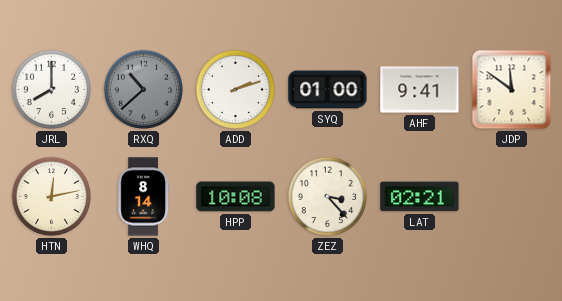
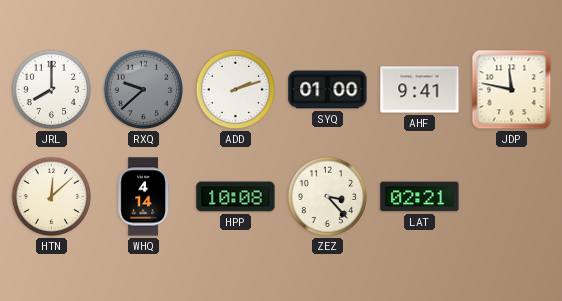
RXQ: 10:38 -> 9:38 (144, 90)
JDP: 11:51 -> 11:47 (512, 90)
HTN: 12:13 -> 12:08 (52, 197)
WHQ: 8:14 -> 4:14 (143, 197)
